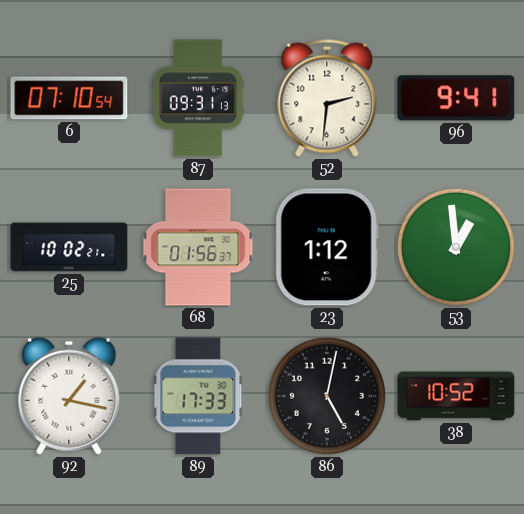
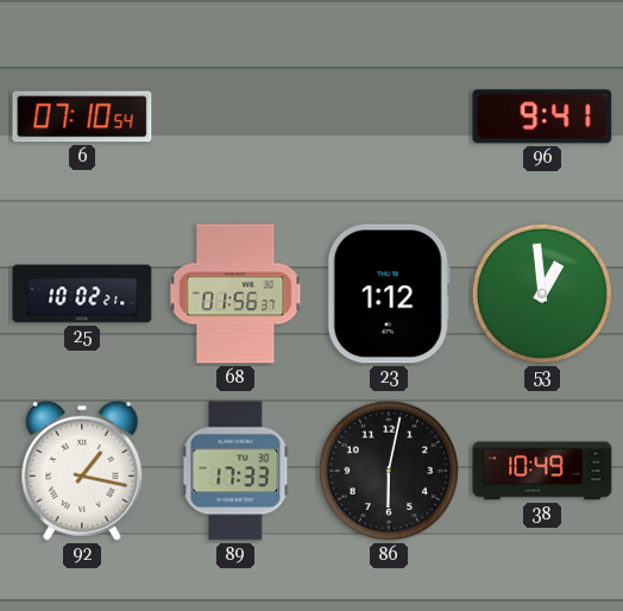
87: 09:31 -> none (198, 98)
52: 2:31 -> none (327, 98)
86: 5:02 -> 6:02 (389, 471)
38: 10:52 -> 10:49 (542, 471)
